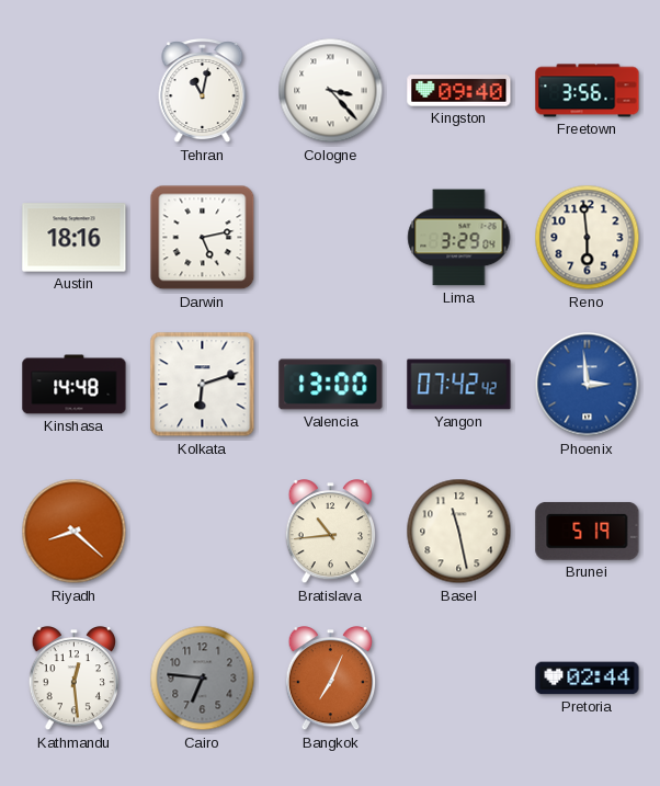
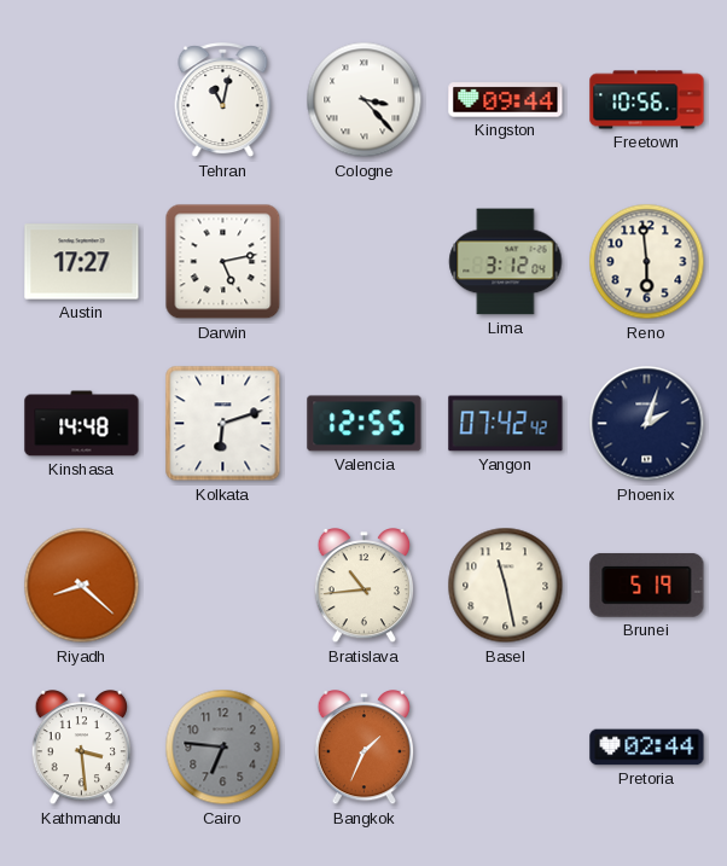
Kingston: 09:40 -> 09:44 (506, 100)
Freetown: 3:56 -> 10:56 (647, 100)
Austin: 18:16 -> 17:27 (82, 262)
Lima: 3:29 -> 3:12 (506, 262)
Valencia: 13:00 -> 12:55 (365, 424)
Phoenix: 2:59 -> 2:03 (647, 424)
Phoenix dial: blue -> navy (647, 424)
Kathmandu: 12:29 -> 3:29 (82, 748)
Bangkok: 7:04 -> 1:34 (365, 748)
